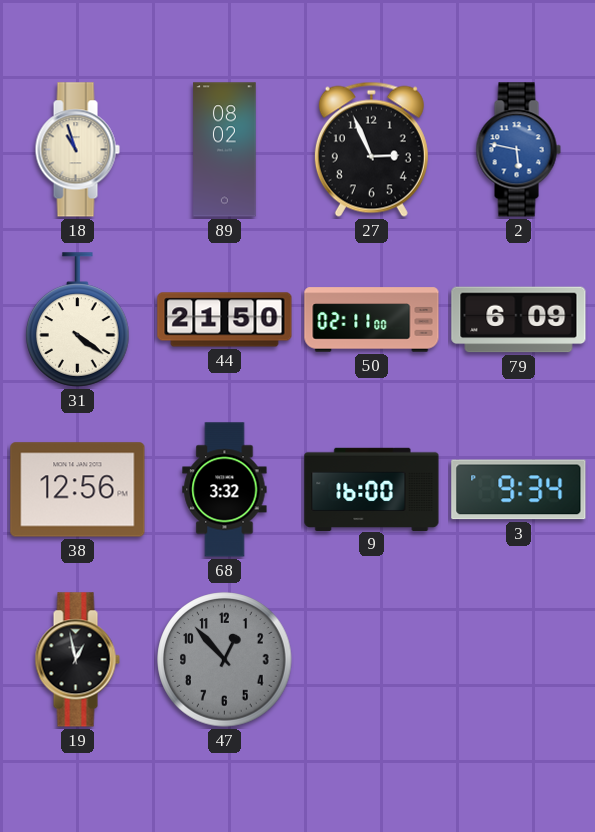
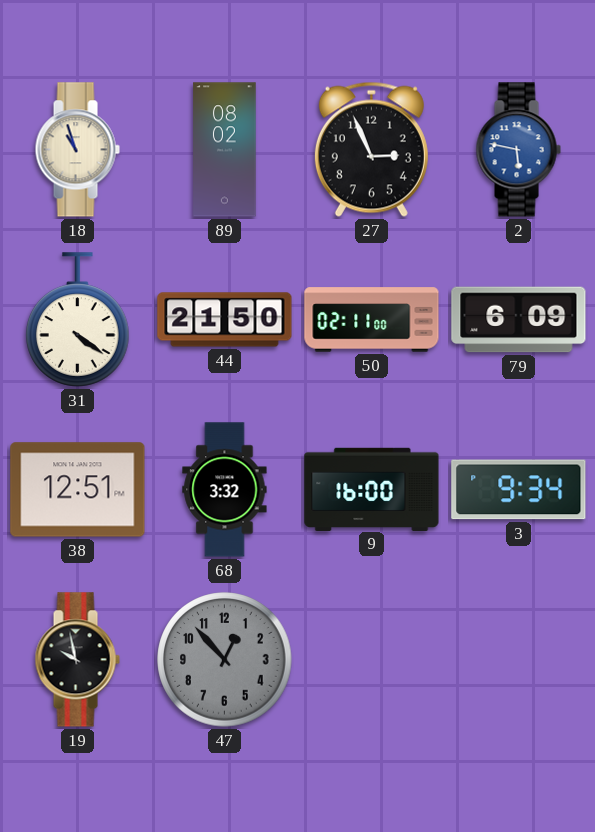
38: 12:56 -> 12:51 (78, 490)
19: 12:58 -> 9:58 (77, 660)
